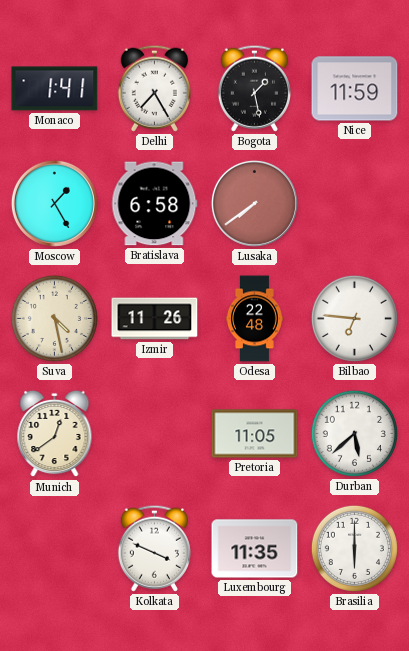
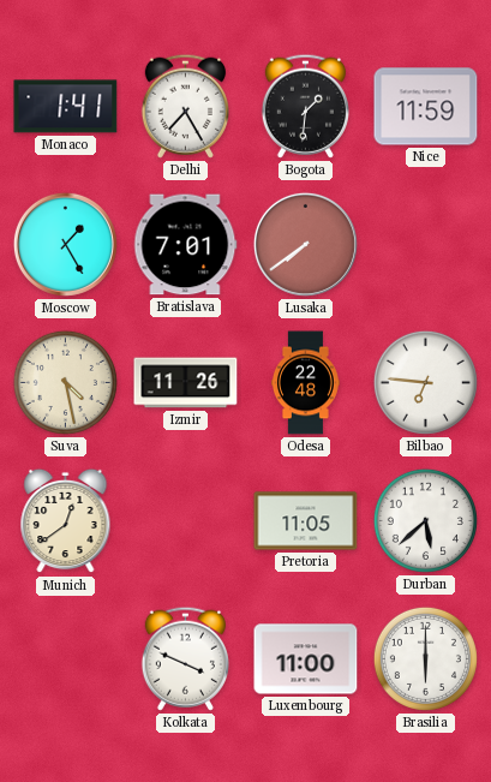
Bogota: 1:28 -> 1:31 (305, 106)
Bratislava: 6:58 -> 7:01 (186, 245)
Luxembourg: 11:35 -> 11:00 (306, 659)
